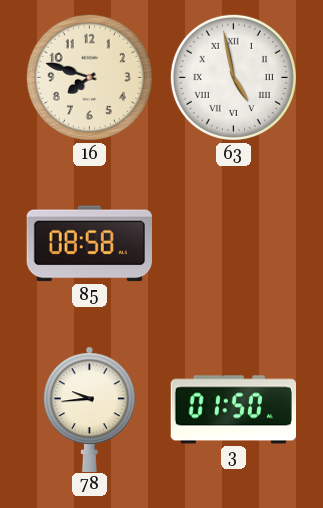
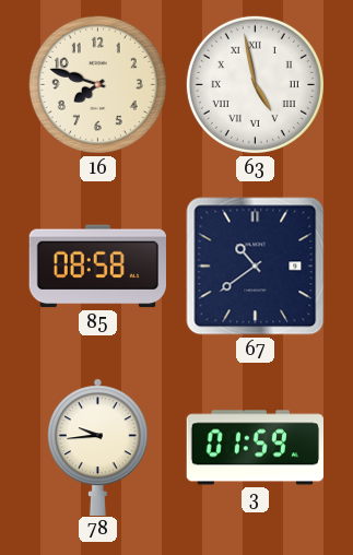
67: none -> 10:39 (256, 267)
3: 01:50 -> 01:59 (255, 448)
